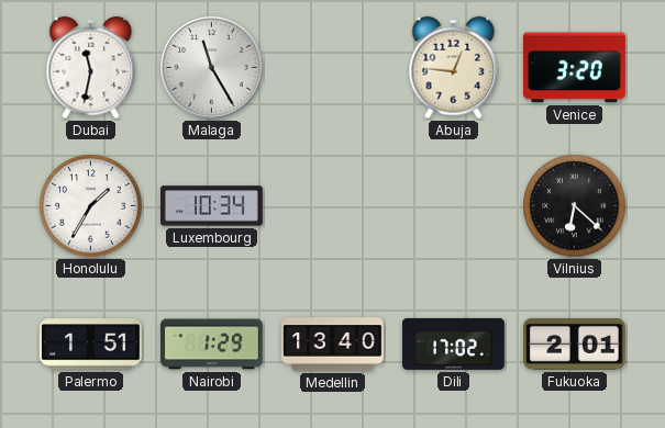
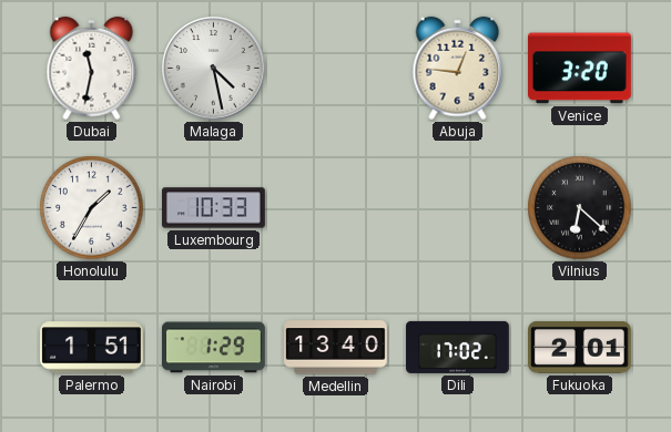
Malaga: 11:25 -> 4:28 (214, 69)
Luxembourg: 10:34 -> 10:33 (214, 208)
